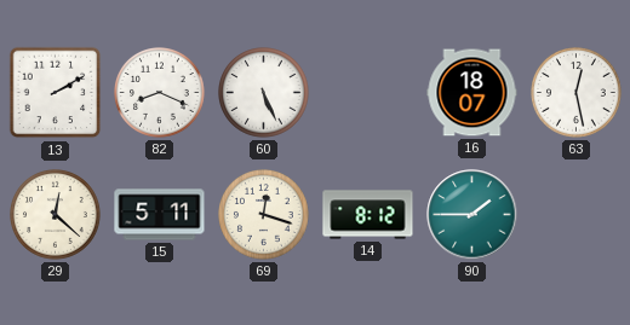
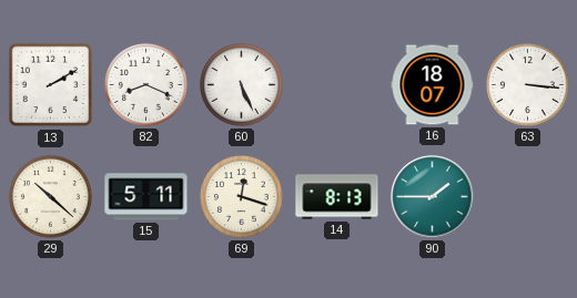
63: 12:28 -> 3:16 (528, 85)
29: 12:22 -> 10:22 (51, 197)
14: 8:12 -> 8:13 (337, 197)
